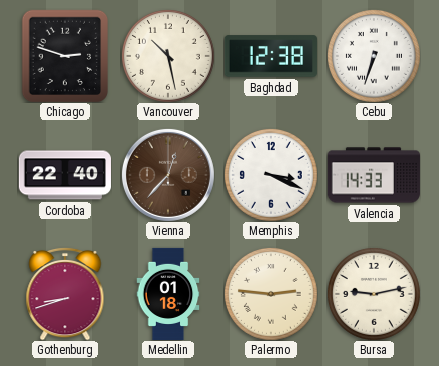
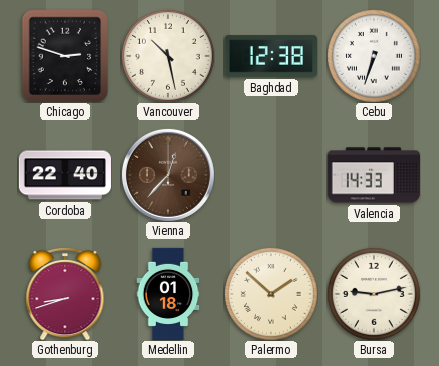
Memphis: 3:19 -> none (271, 175)
Palermo: 2:46 -> 1:52 (271, 294)
